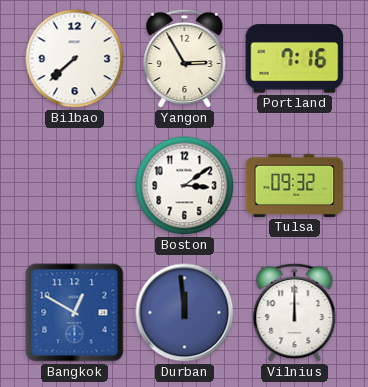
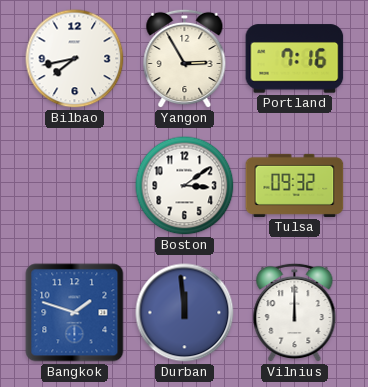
Bilbao: 7:38 -> 7:43 (75, 59)
Bangkok: 12:50 -> 1:48 (75, 313)
